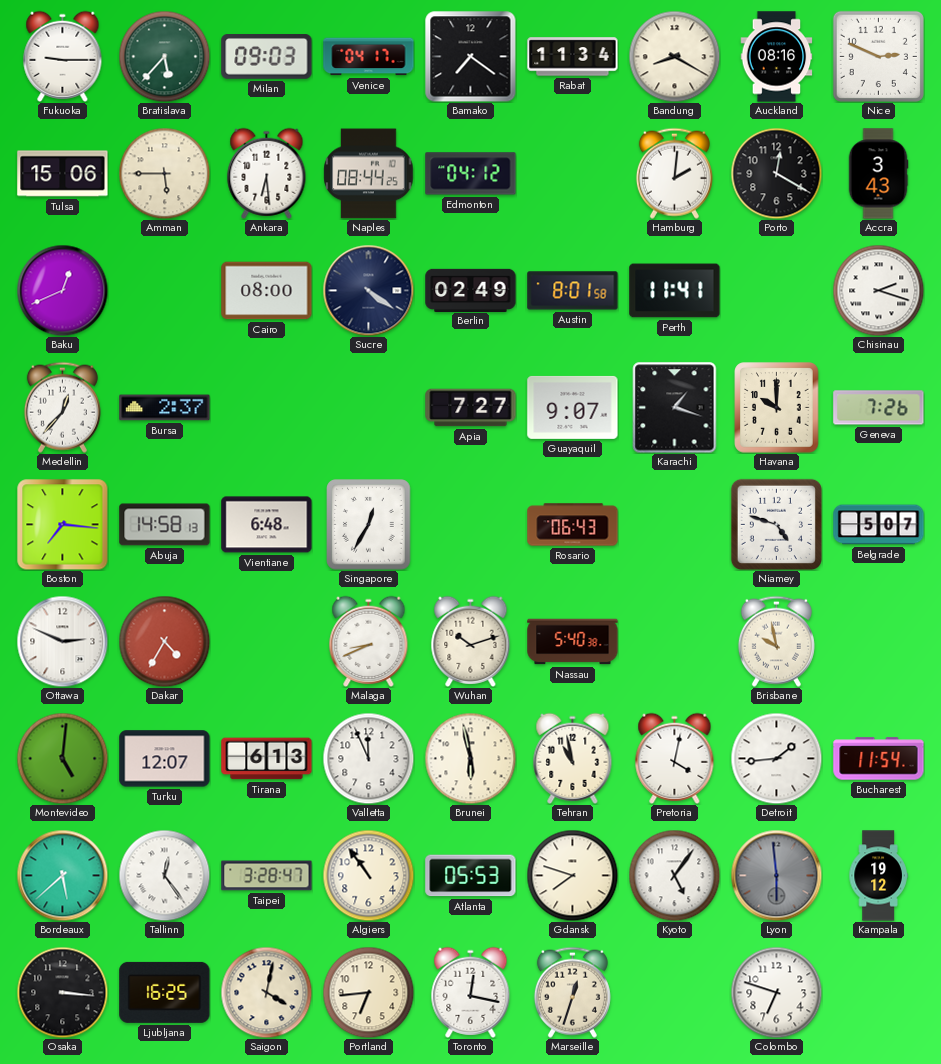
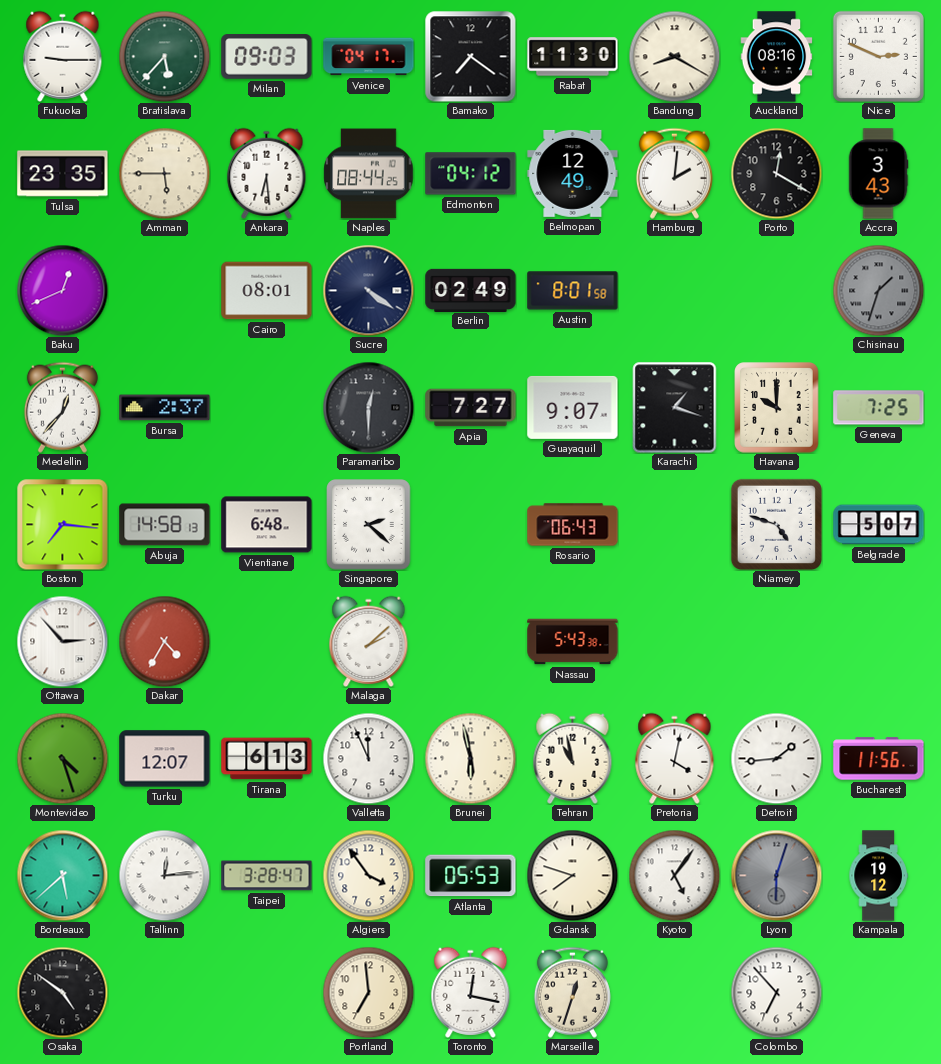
Rabat: 11:34 -> 11:30 (573, 57)
Tulsa: 15:06 -> 23:35 (63, 174)
Belmopan: none -> 12:49 (573, 173)
Cairo: 08:00 -> 08:01 (267, 291)
Perth: 11:41 -> none (675, 291)
Chisinau: 2:18 -> 1:33 (878, 290)
Chisinau dial: white -> grey (878, 290)
Paramaribo: none -> 12:30 (368, 407)
Geneva: 7:26 -> 7:25 (879, 408)
Singapore: 12:35 -> 2:22 (369, 525)
Ottawa: 2:49 -> 2:53 (62, 641)
Malaga: 8:41 -> 2:08 (369, 641)
Wuhan: 10:12 -> none (471, 641)
Nassau: 5:40 -> 5:43 (573, 642)
Brisbane: 9:58 -> none (776, 641)
Montevideo: 5:01 -> 4:27 (62, 758)
Bucharest: 11:54 -> 11:56 (879, 759)
Tallinn: 12:24 -> 12:14 (164, 875)
Algiers: 10:54 -> 3:54 (368, 875)
Lyon: 5:59 -> 6:03 (776, 875)
Osaka: 3:16 -> 4:51 (62, 992)
Ljubljana: 16:25 -> none (165, 992)
Saigon: 4:02 -> none (266, 992)
Portland: 6:44 -> 6:59 (368, 992)
Colombo: 6:48 -> 6:53 (776, 992)
